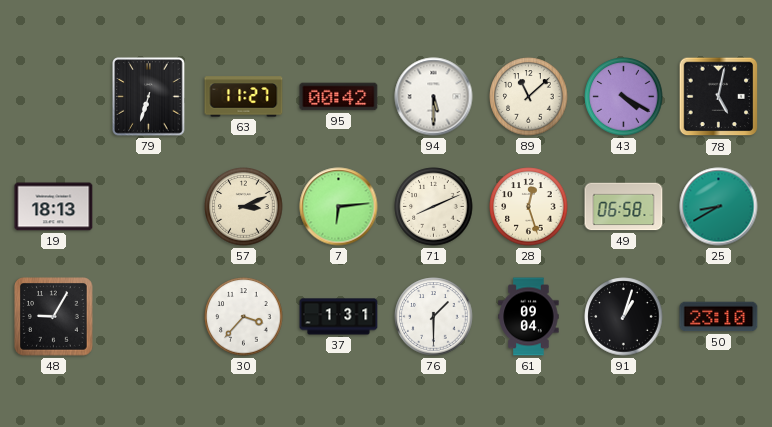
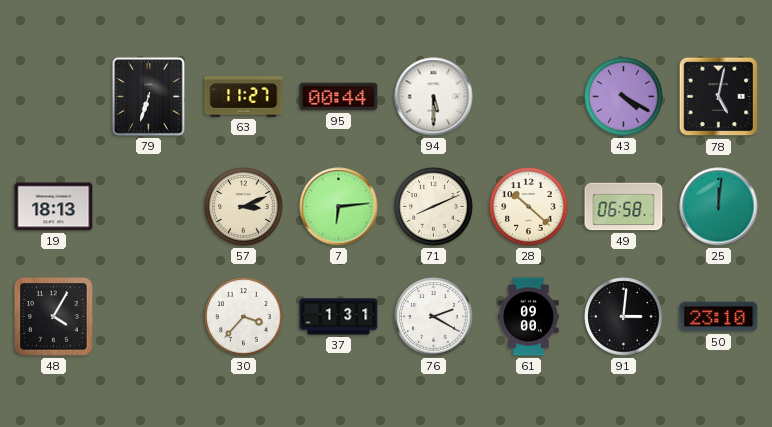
95: 00:42 -> 00:44 (339, 97)
89: 11:08 -> none (529, 97)
28: 12:27 -> 10:22 (529, 207)
25: 8:40 -> 12:01 (719, 207)
48: 9:05 -> 4:05 (54, 317)
76: 1:30 -> 2:20 (434, 317)
61: 09:04 -> 09:00 (529, 317)
91: 1:03 -> 3:01 (624, 317)
